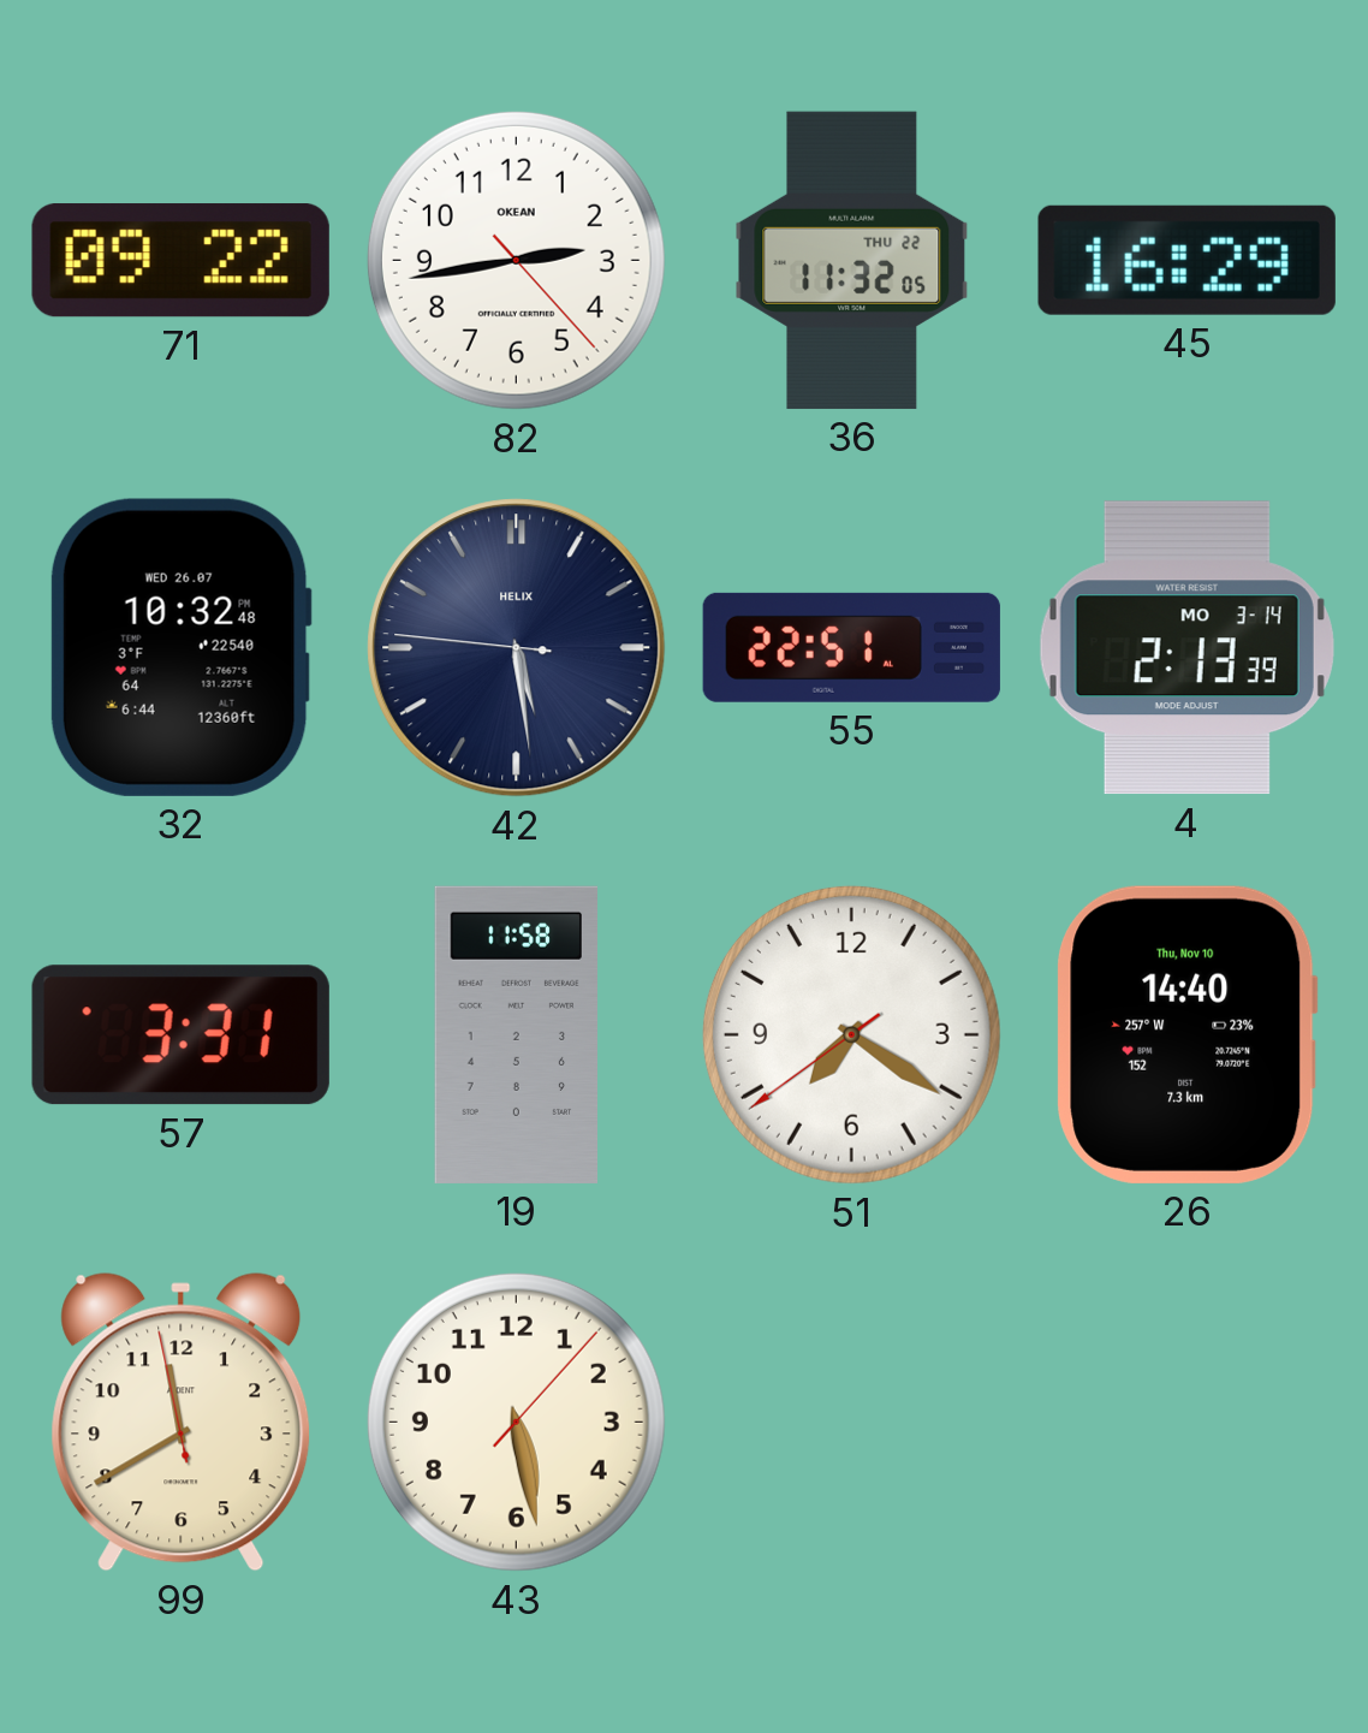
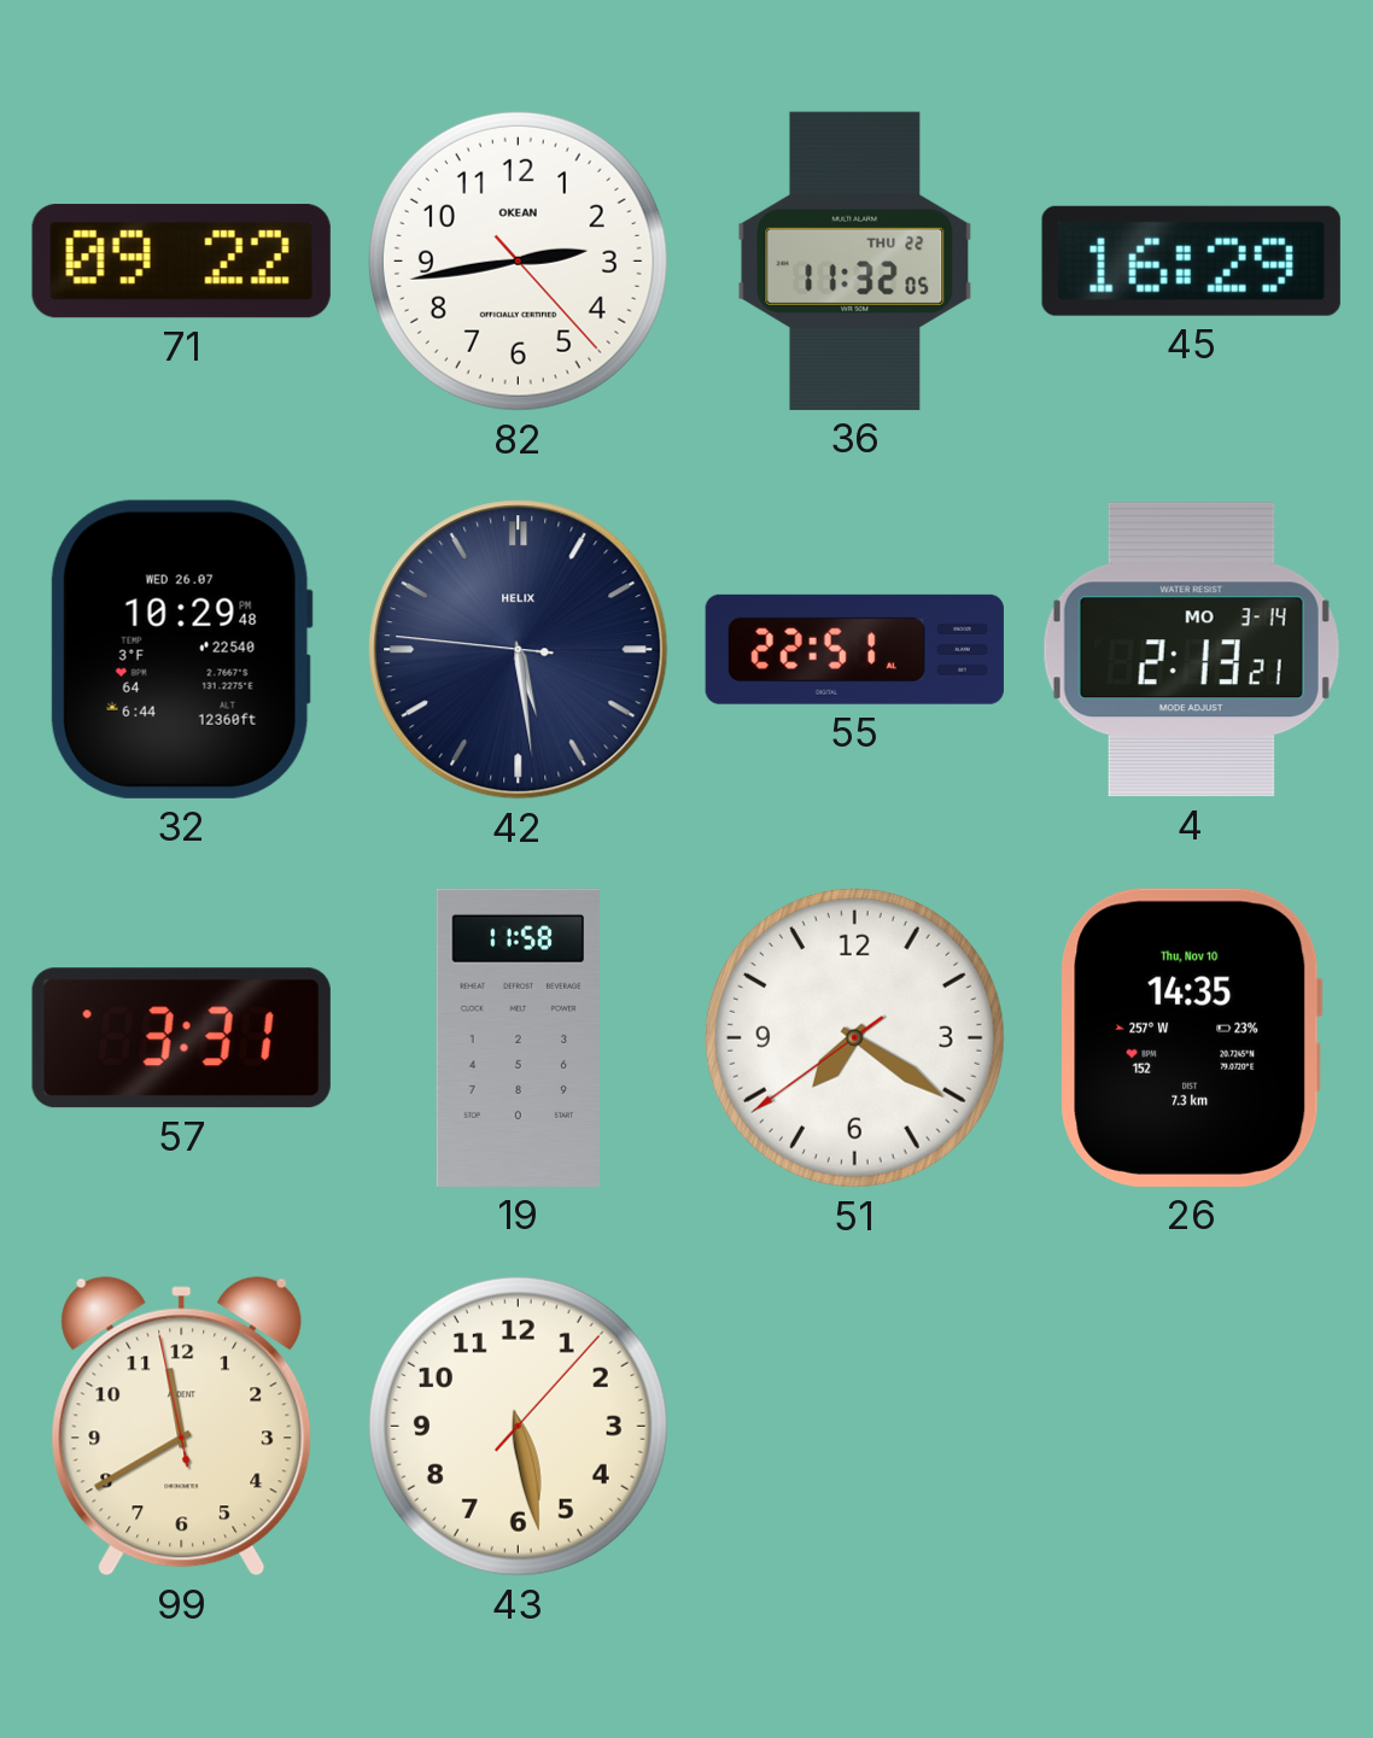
32: 10:32 -> 10:29 (181, 649)
4: 2:13:39 -> 2:13:21 (1191, 650)
26: 14:40 -> 14:35 (1192, 1037)
